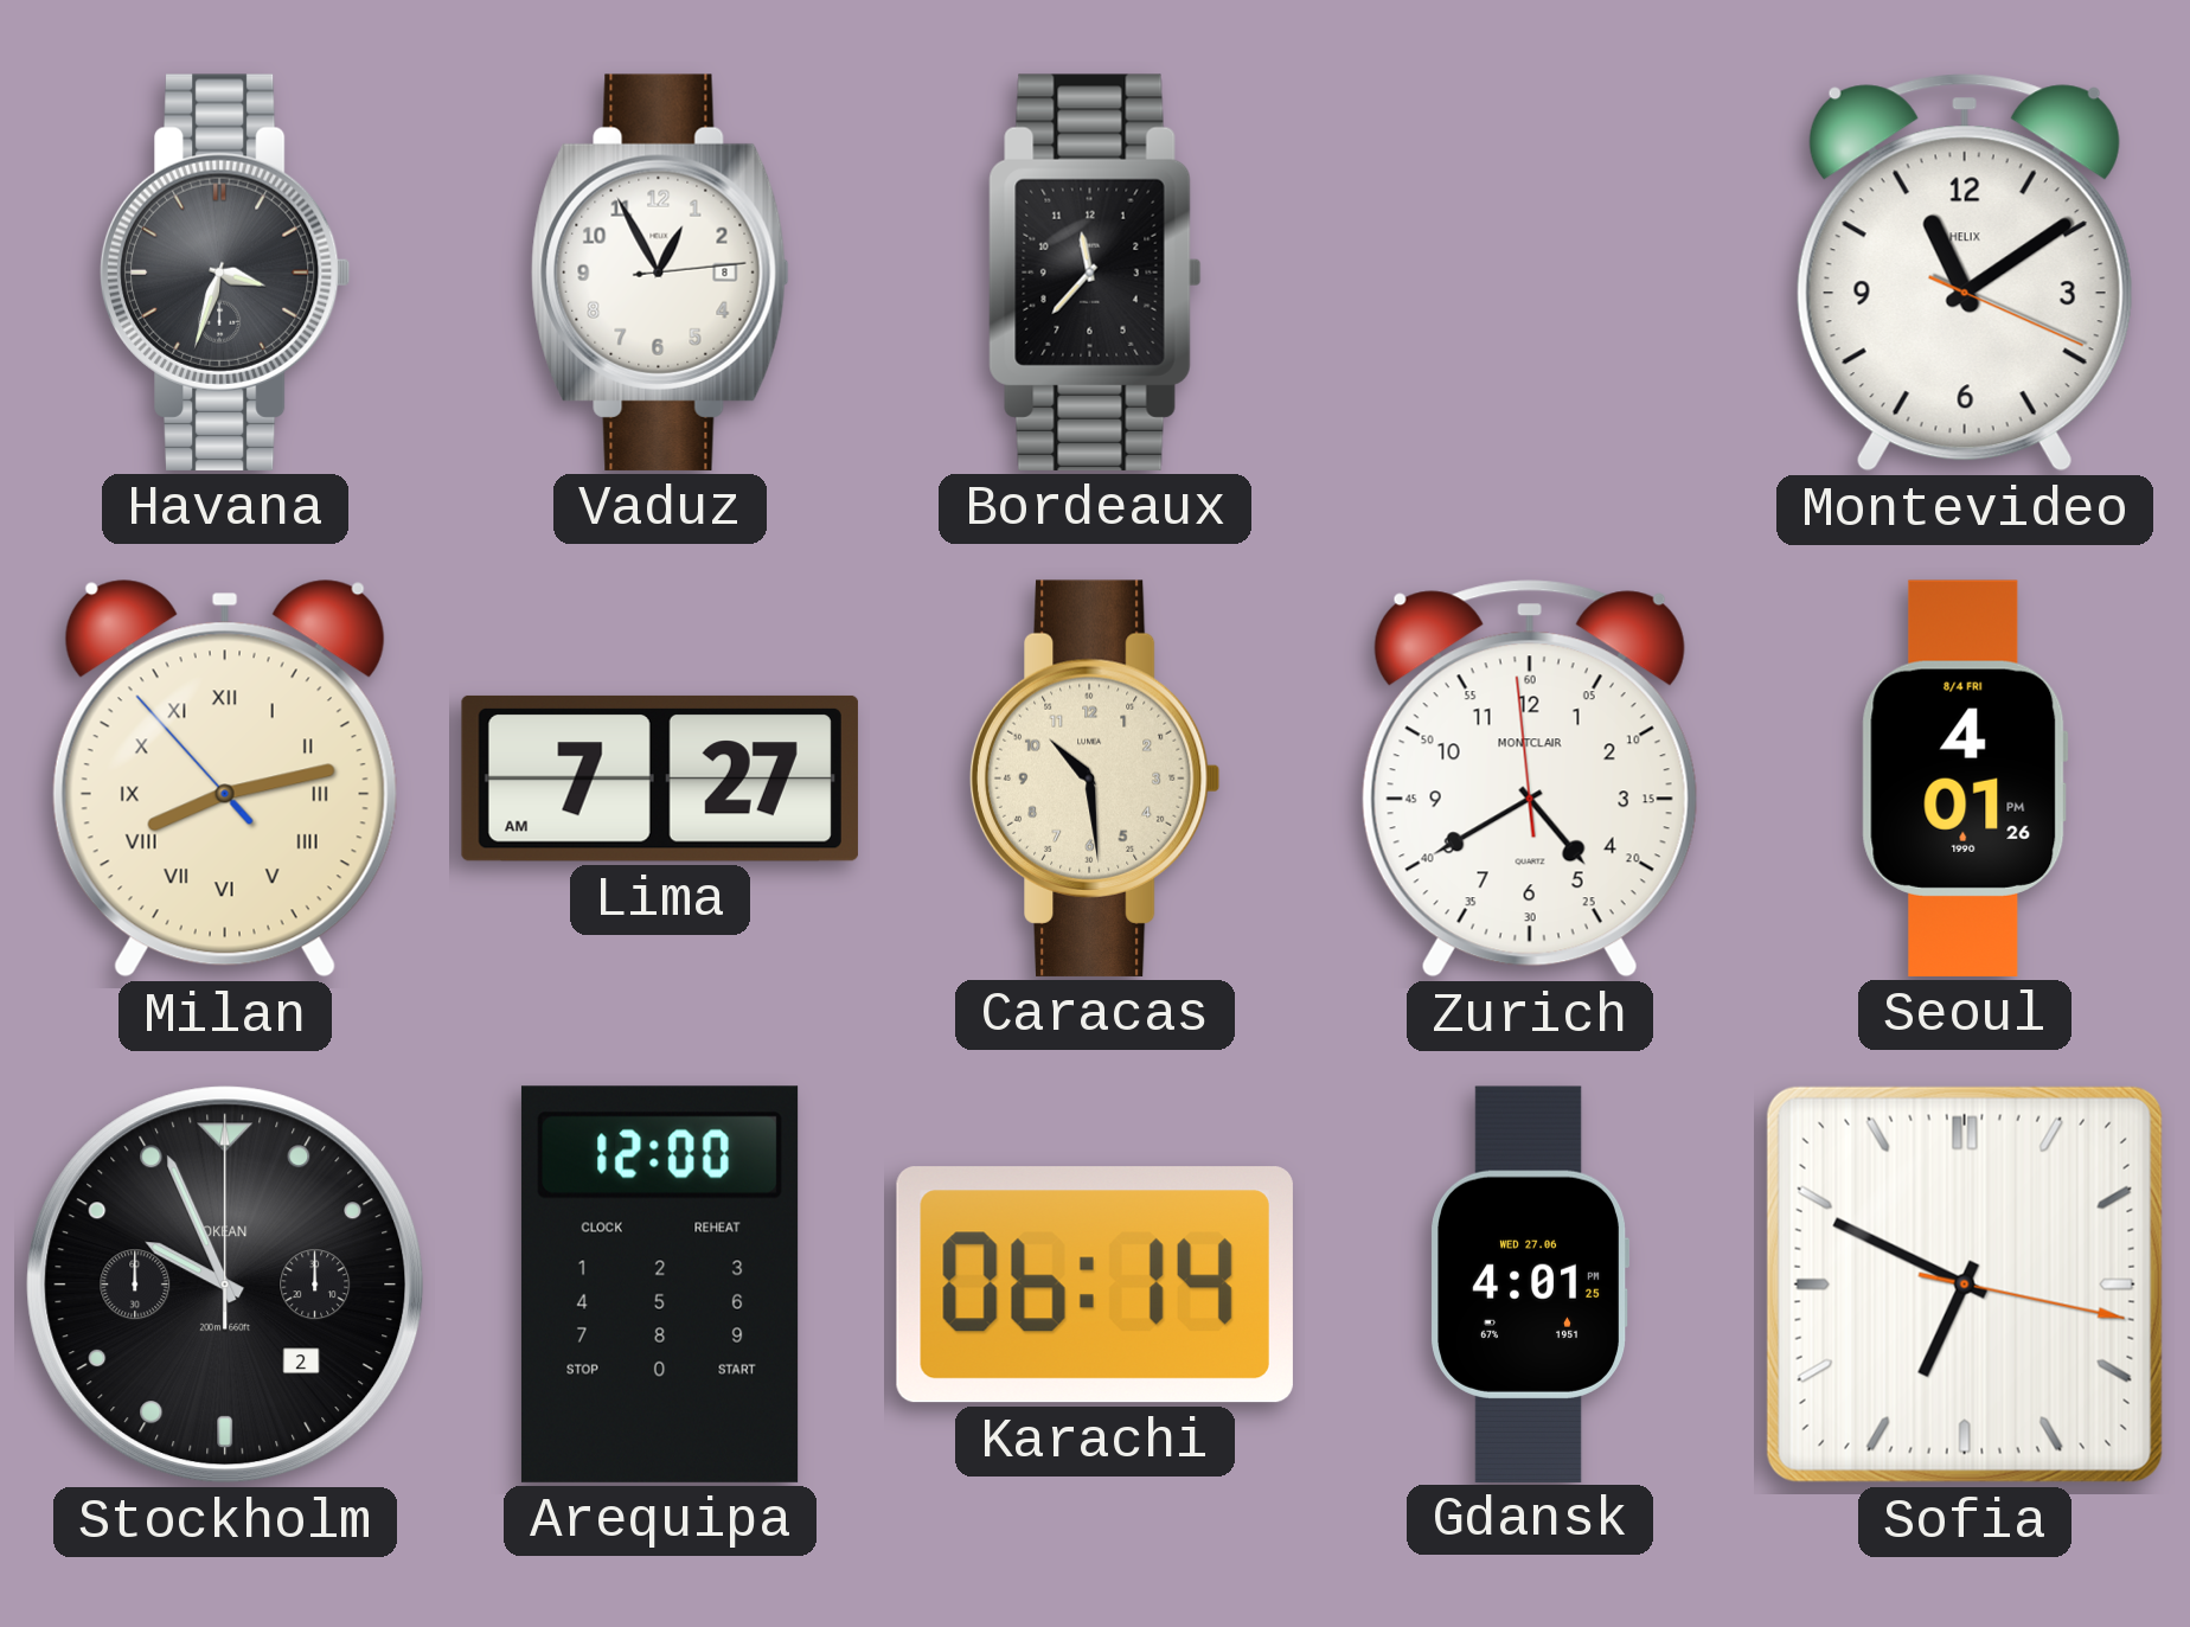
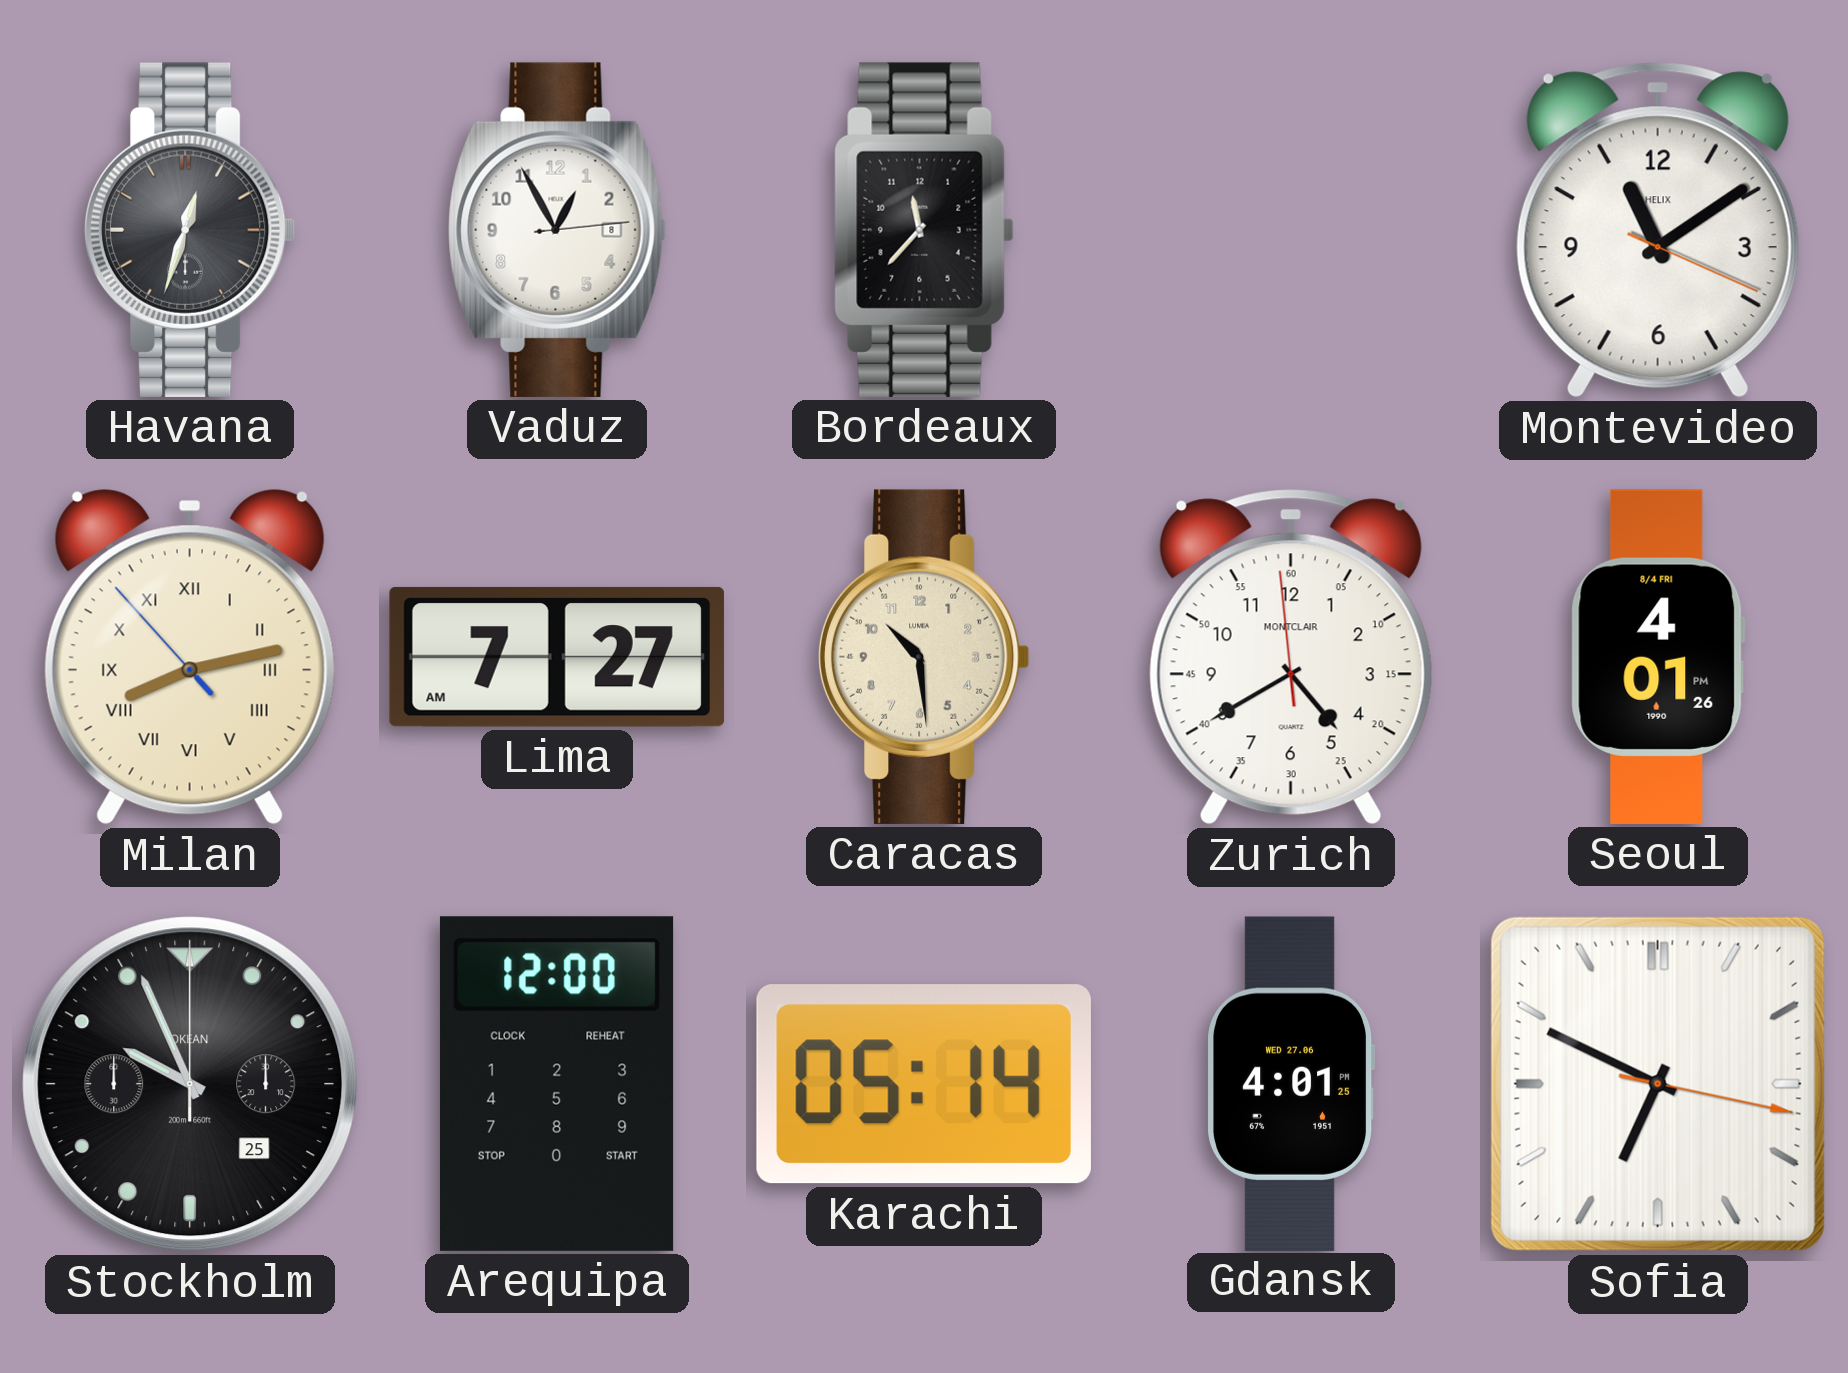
Havana: 3:33 -> 12:33 (190, 230)
Stockholm date: 2 -> 25 (190, 1084)
Karachi: 06:14 -> 05:14 (924, 1084)
